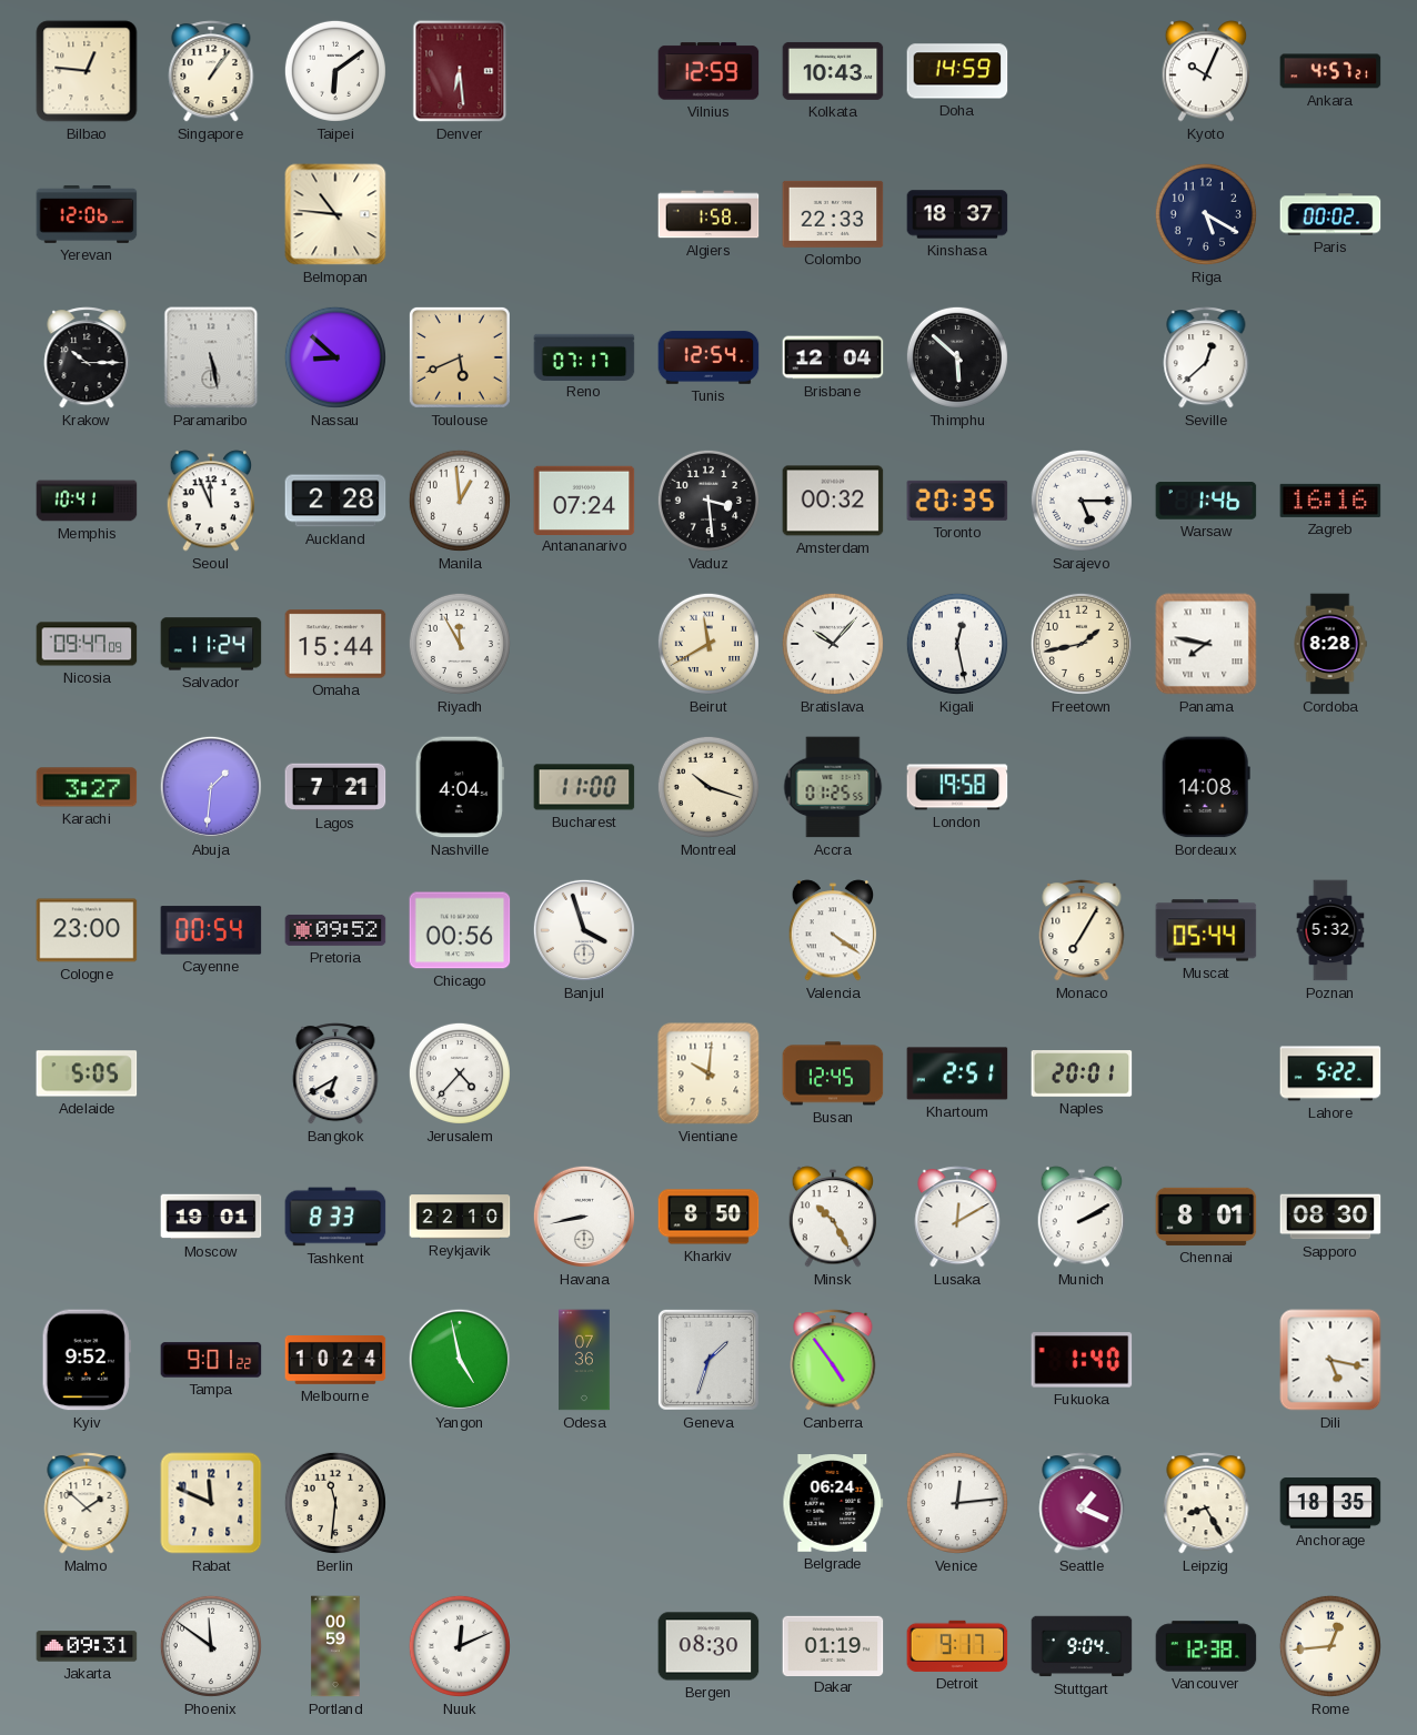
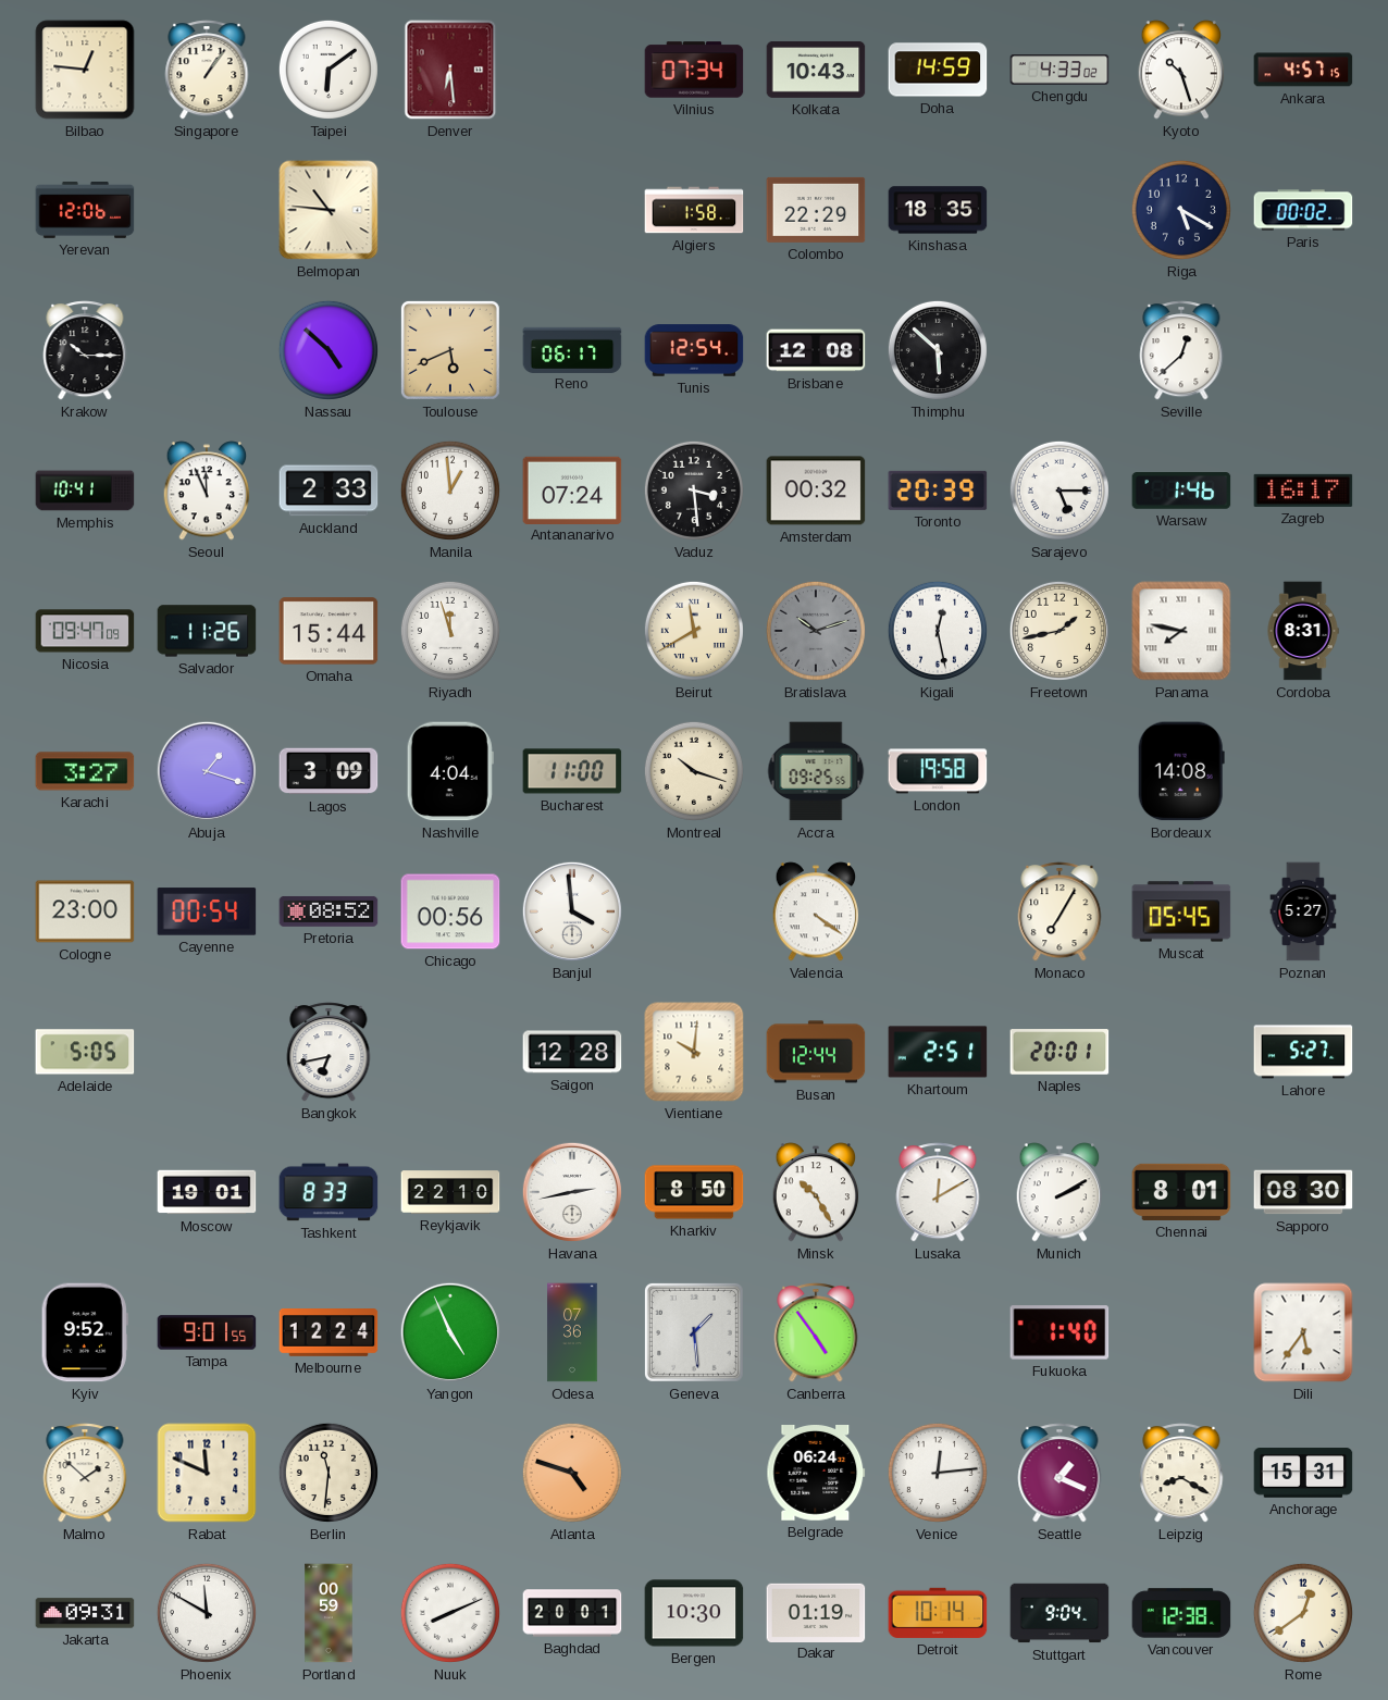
Vilnius: 12:59 -> 07:34 (694, 70)
Chengdu: none -> 4:33 (1059, 70)
Kyoto: 10:04 -> 10:27 (1181, 70)
Ankara: 4:57:21 -> 4:57:15 (1303, 70)
Colombo: 22:33 -> 22:29 (816, 210)
Kinshasa: 18:37 -> 18:35 (938, 210)
Paramaribo: 5:28 -> none (211, 357)
Nassau: 8:52 -> 4:52 (329, 350)
Reno: 07:17 -> 06:17 (572, 349)
Brisbane: 12:04 -> 12:08 (816, 350)
Auckland: 2:28 -> 2:33 (329, 491)
Toronto: 20:35 -> 20:39 (938, 491)
Zagreb: 16:16 -> 16:17 (1303, 491)
Salvador: 11:24 -> 11:26 (207, 631)
Riyadh: 11:55 -> 11:57 (450, 631)
Bratislava: 10:07 -> 10:12 (816, 631)
Bratislava dial: white -> grey (816, 631)
Cordoba: 8:28 -> 8:31 (1303, 631)
Abuja: 1:31 -> 1:18 (207, 771)
Lagos: 7:21 -> 3:09 (329, 771)
Accra: 01:25 -> 09:25 (816, 771)
Pretoria: 09:52 -> 08:52 (329, 911)
Banjul: 3:57 -> 3:59 (572, 911)
Muscat: 05:44 -> 05:45 (1181, 911)
Poznan: 5:32 -> 5:27 (1303, 911)
Bangkok: 6:40 -> 6:43 (329, 1052)
Jerusalem: 4:37 -> none (460, 1073)
Saigon: none -> 12:28 (572, 1052)
Busan: 12:45 -> 12:44 (816, 1052)
Lahore: 5:22 -> 5:27 (1303, 1052)
Havana: 8:43 -> 2:43 (572, 1192)
Tampa: 9:01:22 -> 9:01:55 (207, 1332)
Melbourne: 10:24 -> 12:24 (329, 1333)
Yangon: 4:58 -> 4:56 (450, 1332)
Geneva: 1:33 -> 1:29 (694, 1332)
Dili: 5:17 -> 5:36 (1303, 1332)
Atlanta: none -> 4:48 (572, 1473)
Leipzig: 8:25 -> 8:20 (1181, 1473)
Anchorage: 18:35 -> 15:31 (1303, 1473)
Phoenix: 11:51 -> 11:50 (207, 1613)
Nuuk: 12:11 -> 8:11 (450, 1613)
Baghdad: none -> 20:01 (572, 1613)
Bergen: 08:30 -> 10:30 (694, 1613)
Detroit: 9:17 -> 10:14 (938, 1613)
Rome: 12:44 -> 12:39 (1303, 1613)
